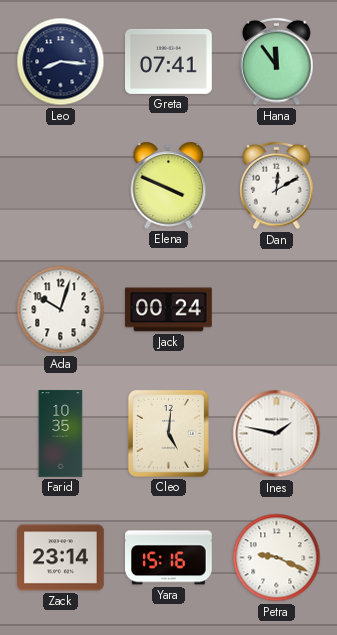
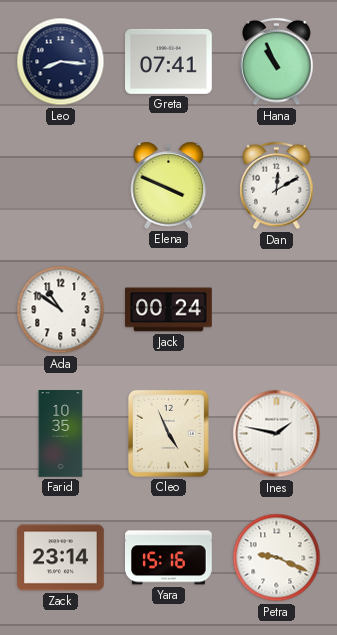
Hana: 11:54 -> 10:56 (277, 62)
Ada: 10:03 -> 10:51 (61, 310)
Cleo: 5:01 -> 4:56 (168, 433)
